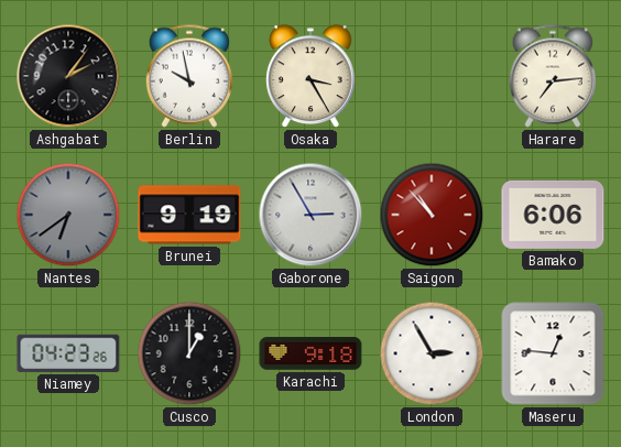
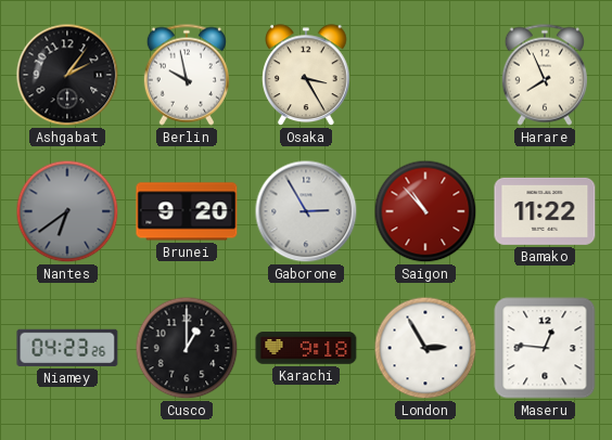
Harare: 7:14 -> 7:56 (545, 75)
Brunei: 9:19 -> 9:20 (187, 211)
Bamako: 6:06 -> 11:22 (545, 211)
